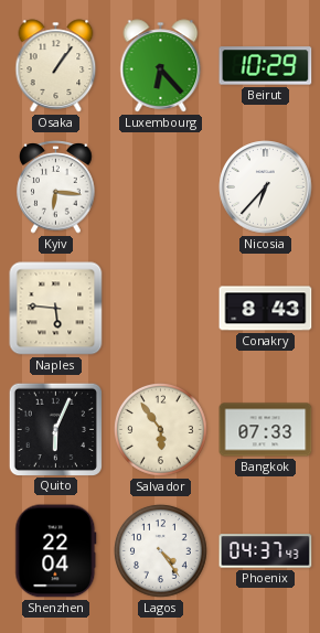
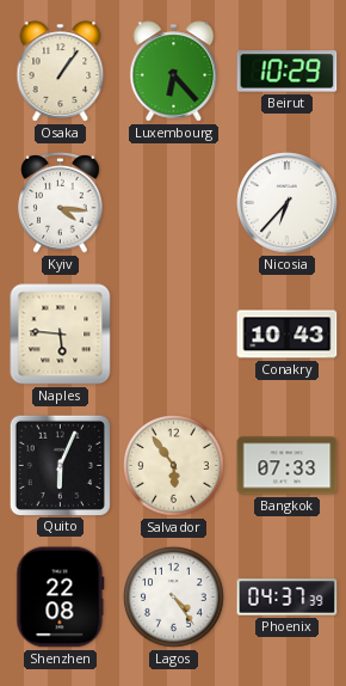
Kyiv: 6:16 -> 4:16 (61, 203)
Conakry: 8:43 -> 10:43 (288, 335)
Shenzhen: 22:04 -> 22:08 (61, 598)
Phoenix: 04:37:43 -> 04:37:39 (288, 598)
